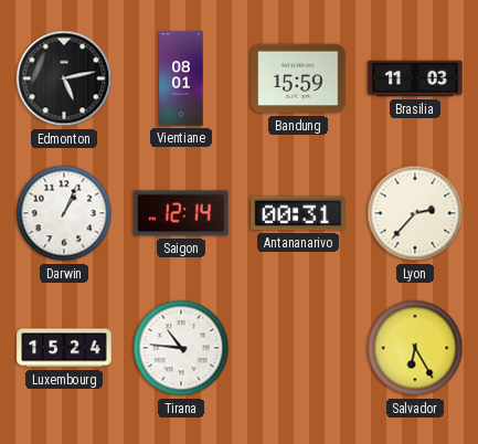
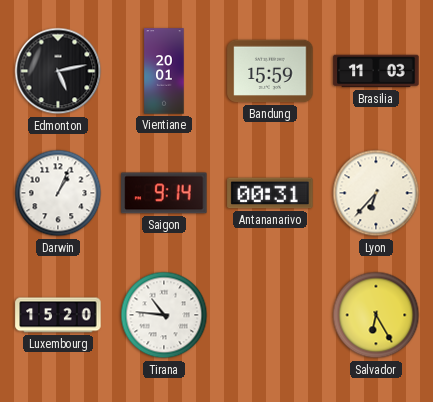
Vientiane: 08:01 -> 20:01 (164, 71)
Saigon: 12:14 -> 9:14 (164, 193)
Lyon: 2:37 -> 6:37 (376, 193)
Luxembourg: 15:24 -> 15:20 (58, 315)
